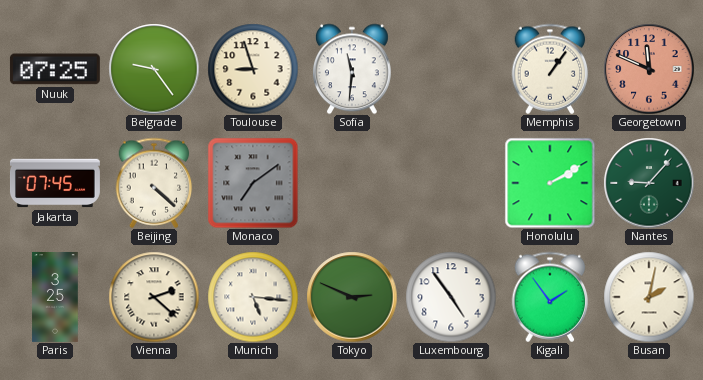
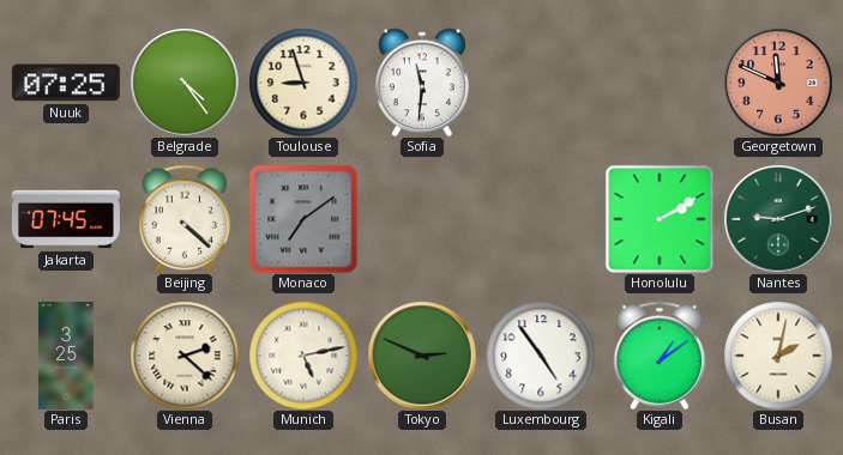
Belgrade: 9:24 -> 4:24 (185, 83)
Memphis: 1:06 -> none (550, 69)
Nantes: 9:07 -> 9:12 (778, 219)
Munich: 5:16 -> 5:13 (303, 356)
Kigali: 1:54 -> 1:09 (660, 356)
